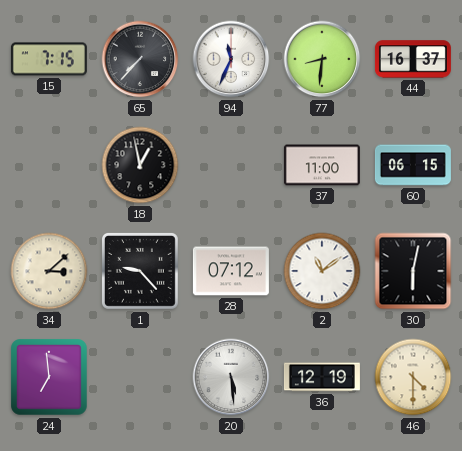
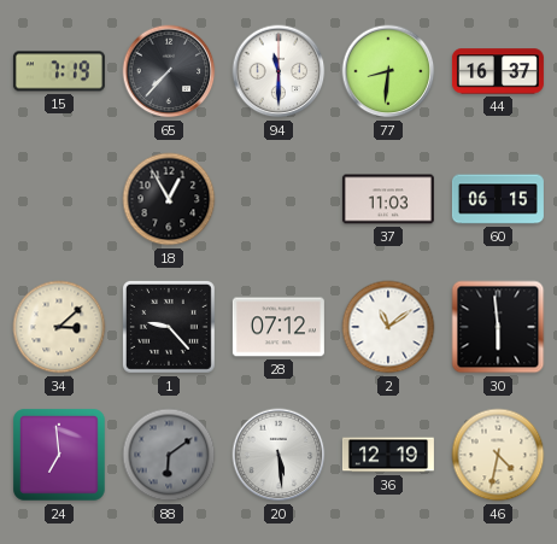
15: 7:15 -> 7:19 (59, 71)
94: 11:34 -> 11:30 (278, 71)
18: 12:58 -> 12:55 (169, 199)
37: 11:00 -> 11:03 (388, 199)
30: 6:02 -> 5:59 (498, 327)
88: none -> 6:09 (169, 455)
46: 4:30 -> 4:32 (498, 455)
